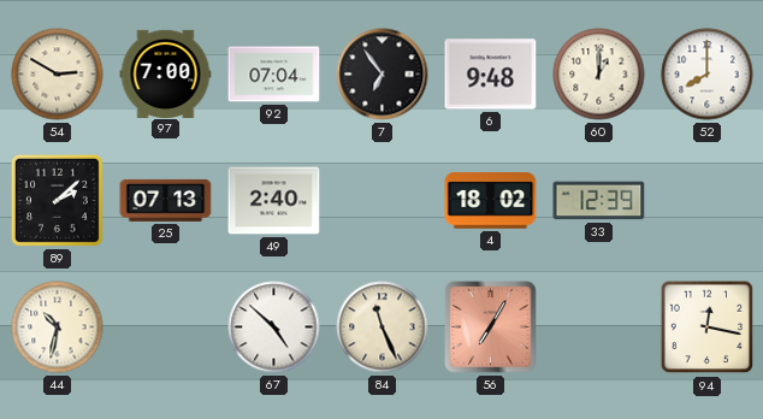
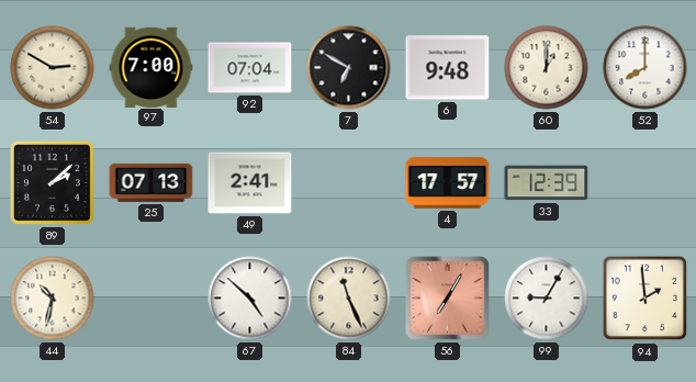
7: 6:54 -> 6:50 (349, 68)
49: 2:40 -> 2:41 (250, 183)
4: 18:02 -> 17:57 (448, 183)
99: none -> 9:05 (547, 299)
94: 12:17 -> 1:59 (646, 299)
